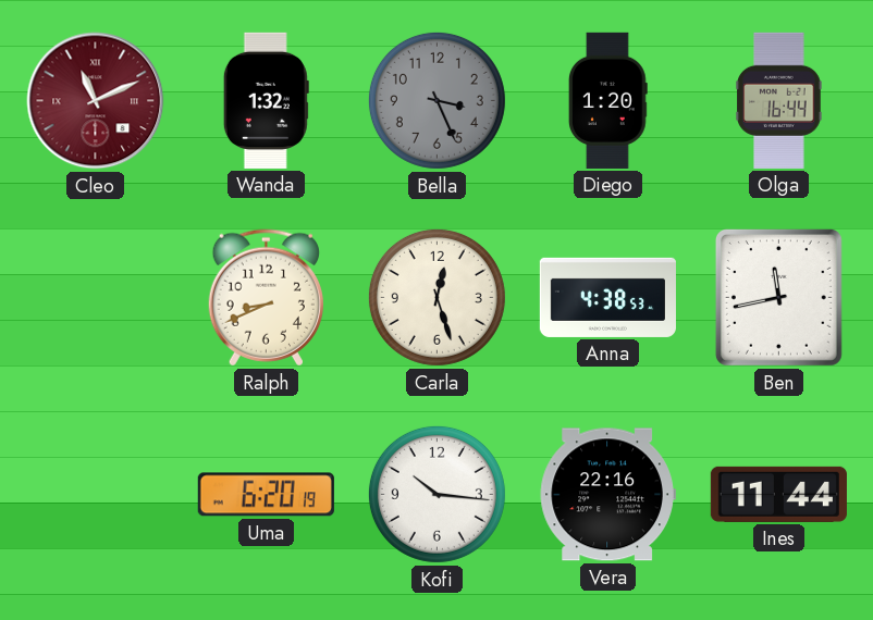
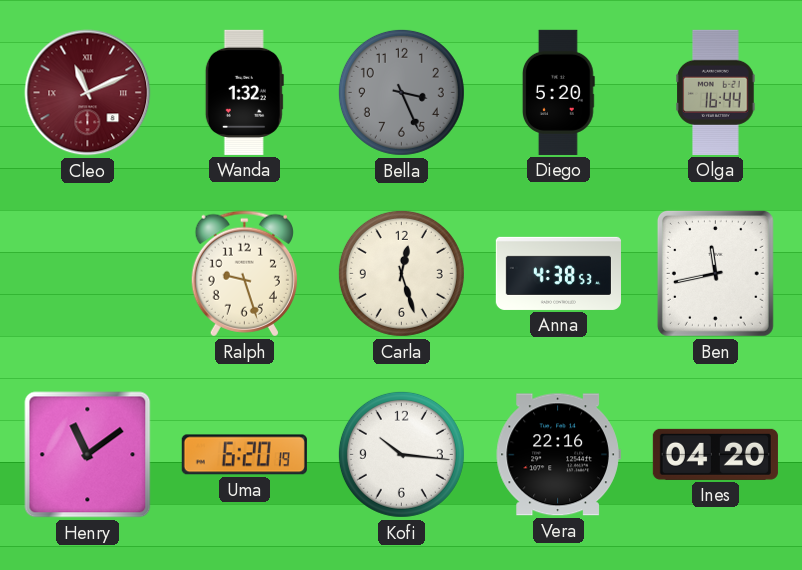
Diego: 1:20 -> 5:20 (558, 92)
Ralph: 8:41 -> 9:27 (244, 274)
Henry: none -> 11:09 (88, 455)
Ines: 11:44 -> 04:20 (715, 454)
